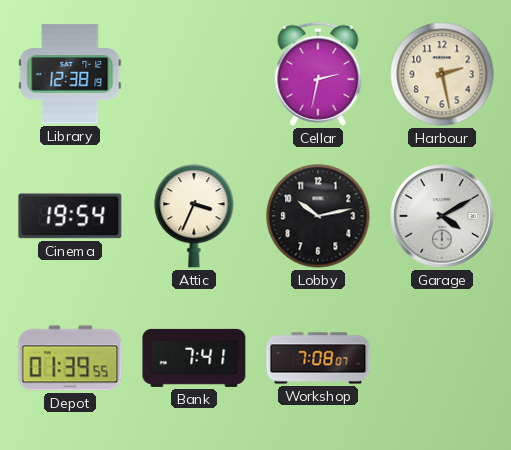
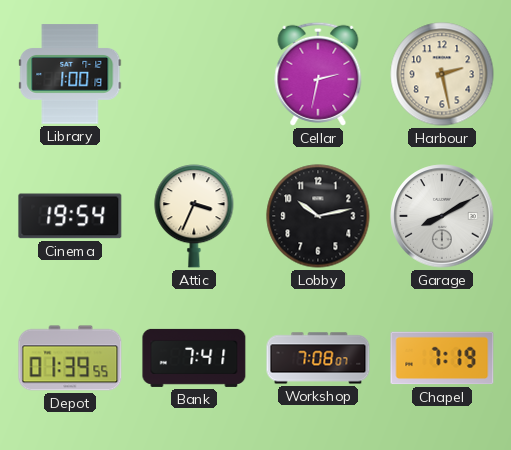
Library: 12:38 -> 1:00 (70, 74)
Garage: 4:10 -> 8:10 (442, 216)
Chapel: none -> 7:19 (442, 358)
